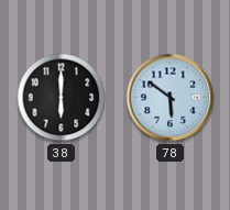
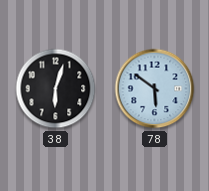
38: 6:00 -> 6:03 (56, 89)
